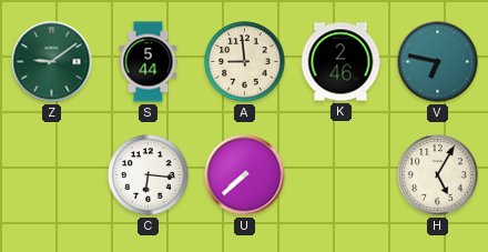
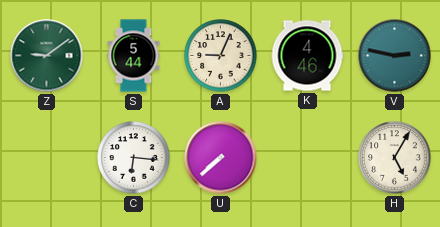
A: 8:59 -> 9:04 (221, 56)
K: 2:46 -> 4:46 (307, 56)
V: 6:47 -> 2:47 (395, 56)
